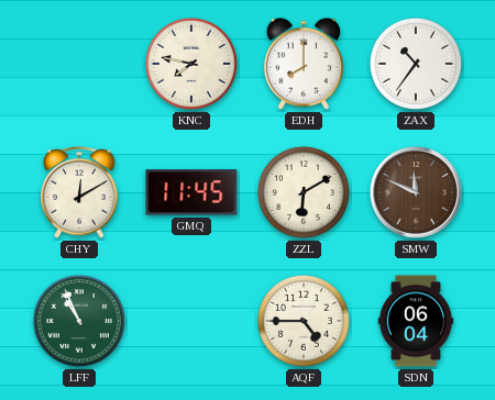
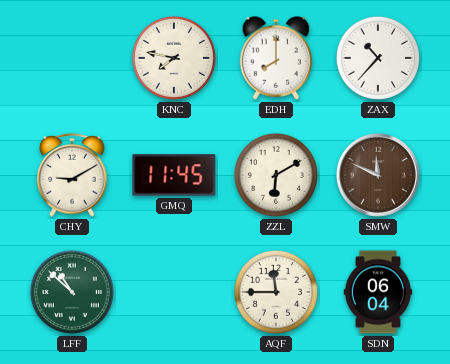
ZAX: 10:36 -> 10:37 (378, 58)
CHY: 12:10 -> 9:10 (72, 175)
LFF: 10:56 -> 10:52 (72, 292)
AQF: 4:45 -> 11:45 (276, 292)
